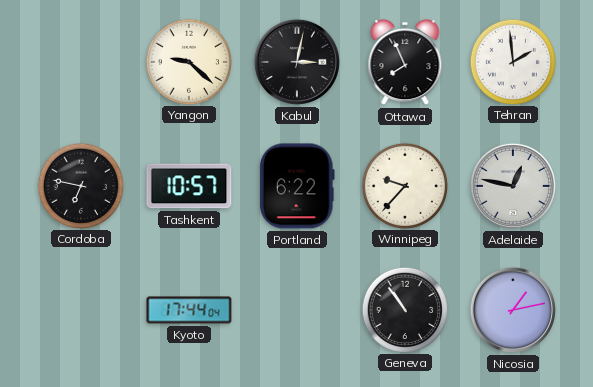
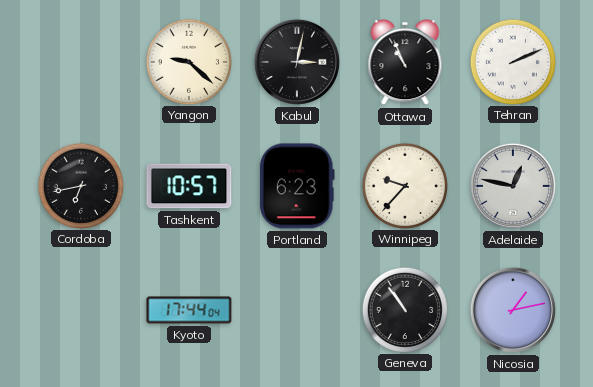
Ottawa: 7:56 -> 10:56 (405, 62)
Tehran: 1:59 -> 2:11 (512, 61)
Cordoba: 6:47 -> 6:43 (80, 185)
Portland: 6:22 -> 6:23 (297, 186)
